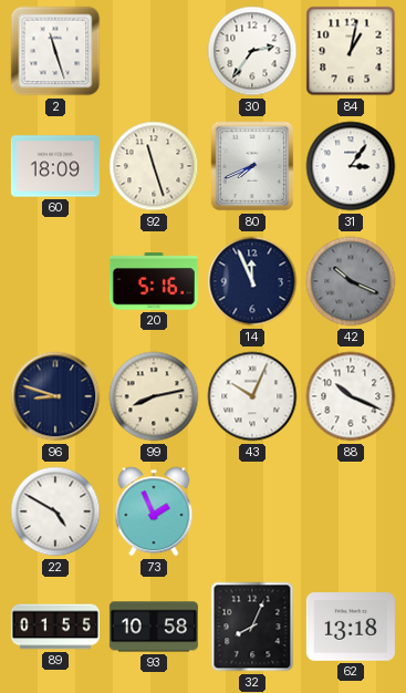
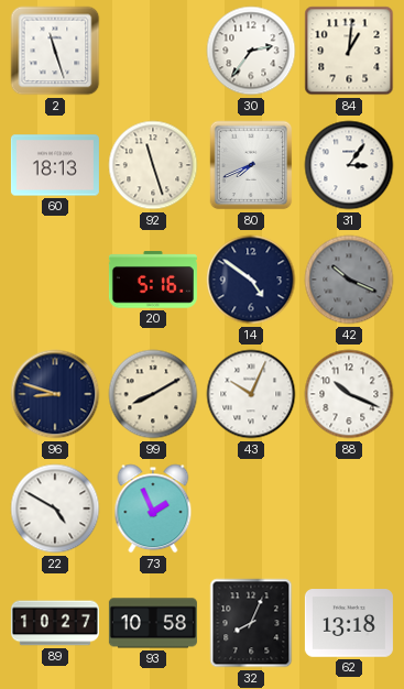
84: 1:02 -> 1:01 (349, 51)
60: 18:09 -> 18:13 (55, 165)
14: 11:56 -> 4:51 (251, 280)
99: 8:13 -> 8:10 (153, 394)
89: 01:55 -> 10:27 (55, 623)
